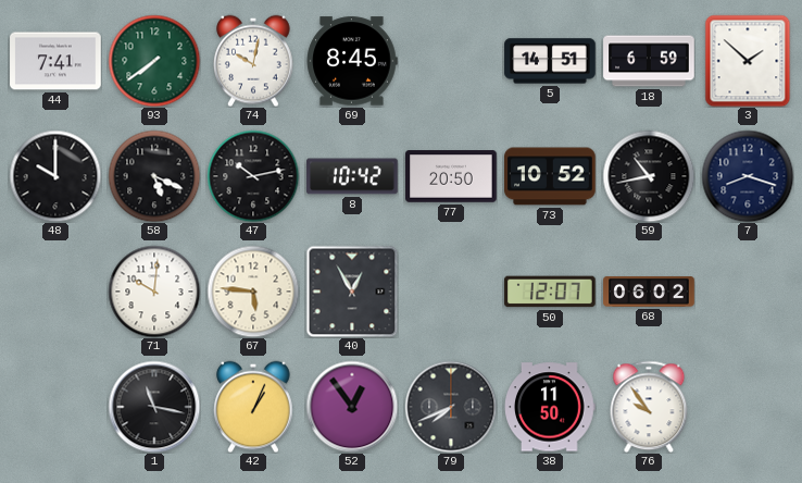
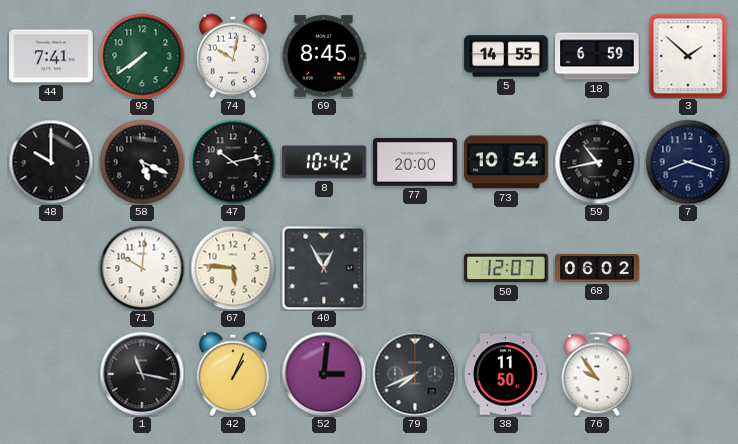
5: 14:51 -> 14:55 (506, 56)
77: 20:50 -> 20:00 (415, 162)
73: 10:52 -> 10:54 (506, 162)
52: 12:54 -> 3:01 (324, 374)
